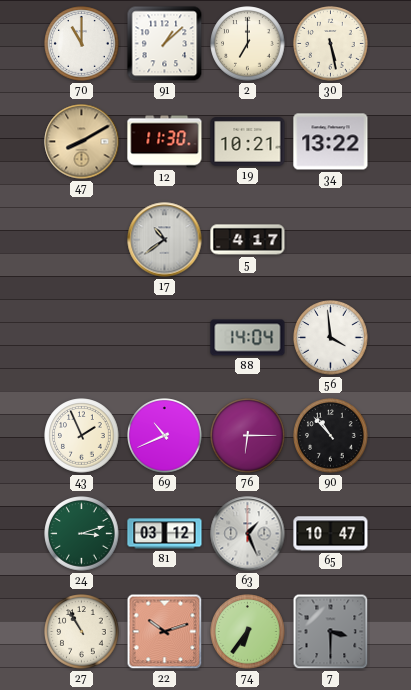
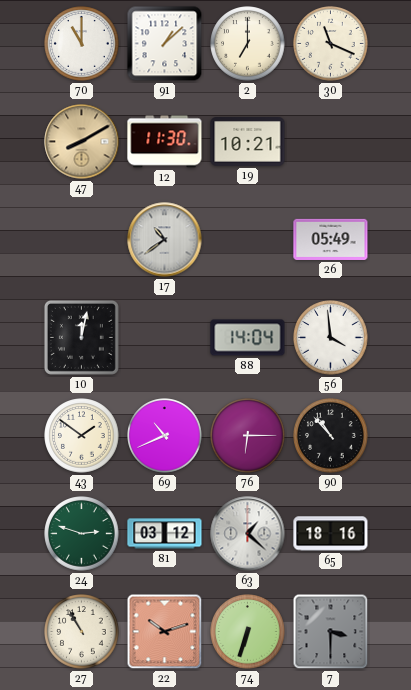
30: 5:28 -> 11:19 (331, 44)
34: 13:22 -> none (331, 142)
5: 4:17 -> none (248, 240)
26: none -> 05:49 (331, 239)
10: none -> 12:02 (81, 337)
43: 1:56 -> 1:51 (82, 436)
24: 3:12 -> 2:48 (82, 534)
63: 1:26 -> 1:22 (248, 534)
65: 10:47 -> 18:16 (331, 534)
74: 6:36 -> 6:33 (248, 632)
